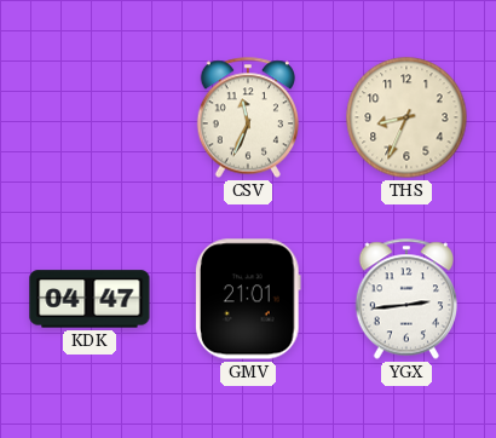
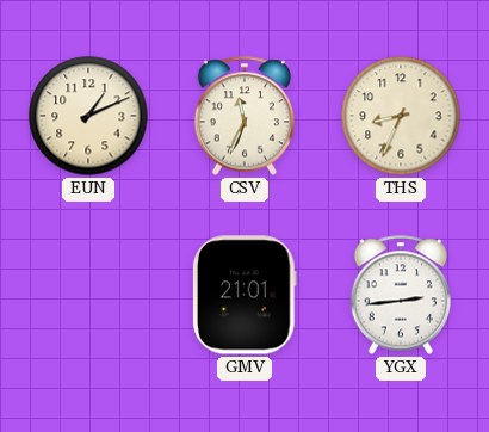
EUN: none -> 1:11 (88, 116)
KDK: 04:47 -> none (90, 299)
